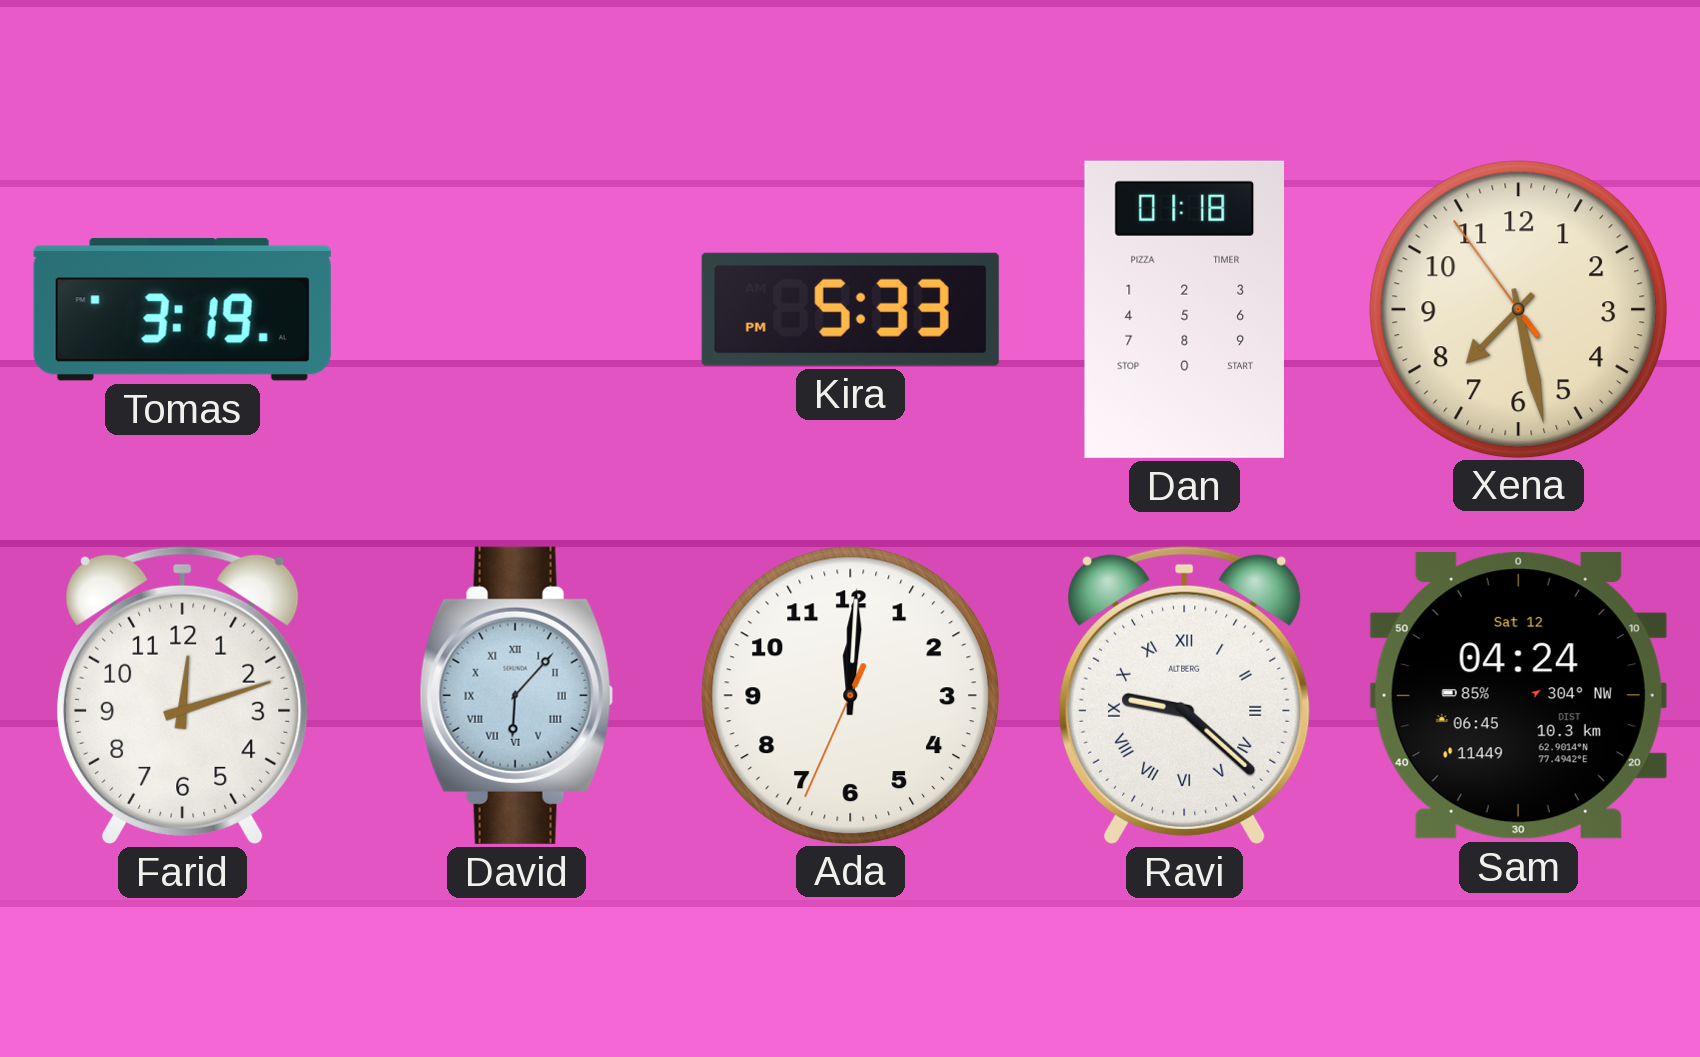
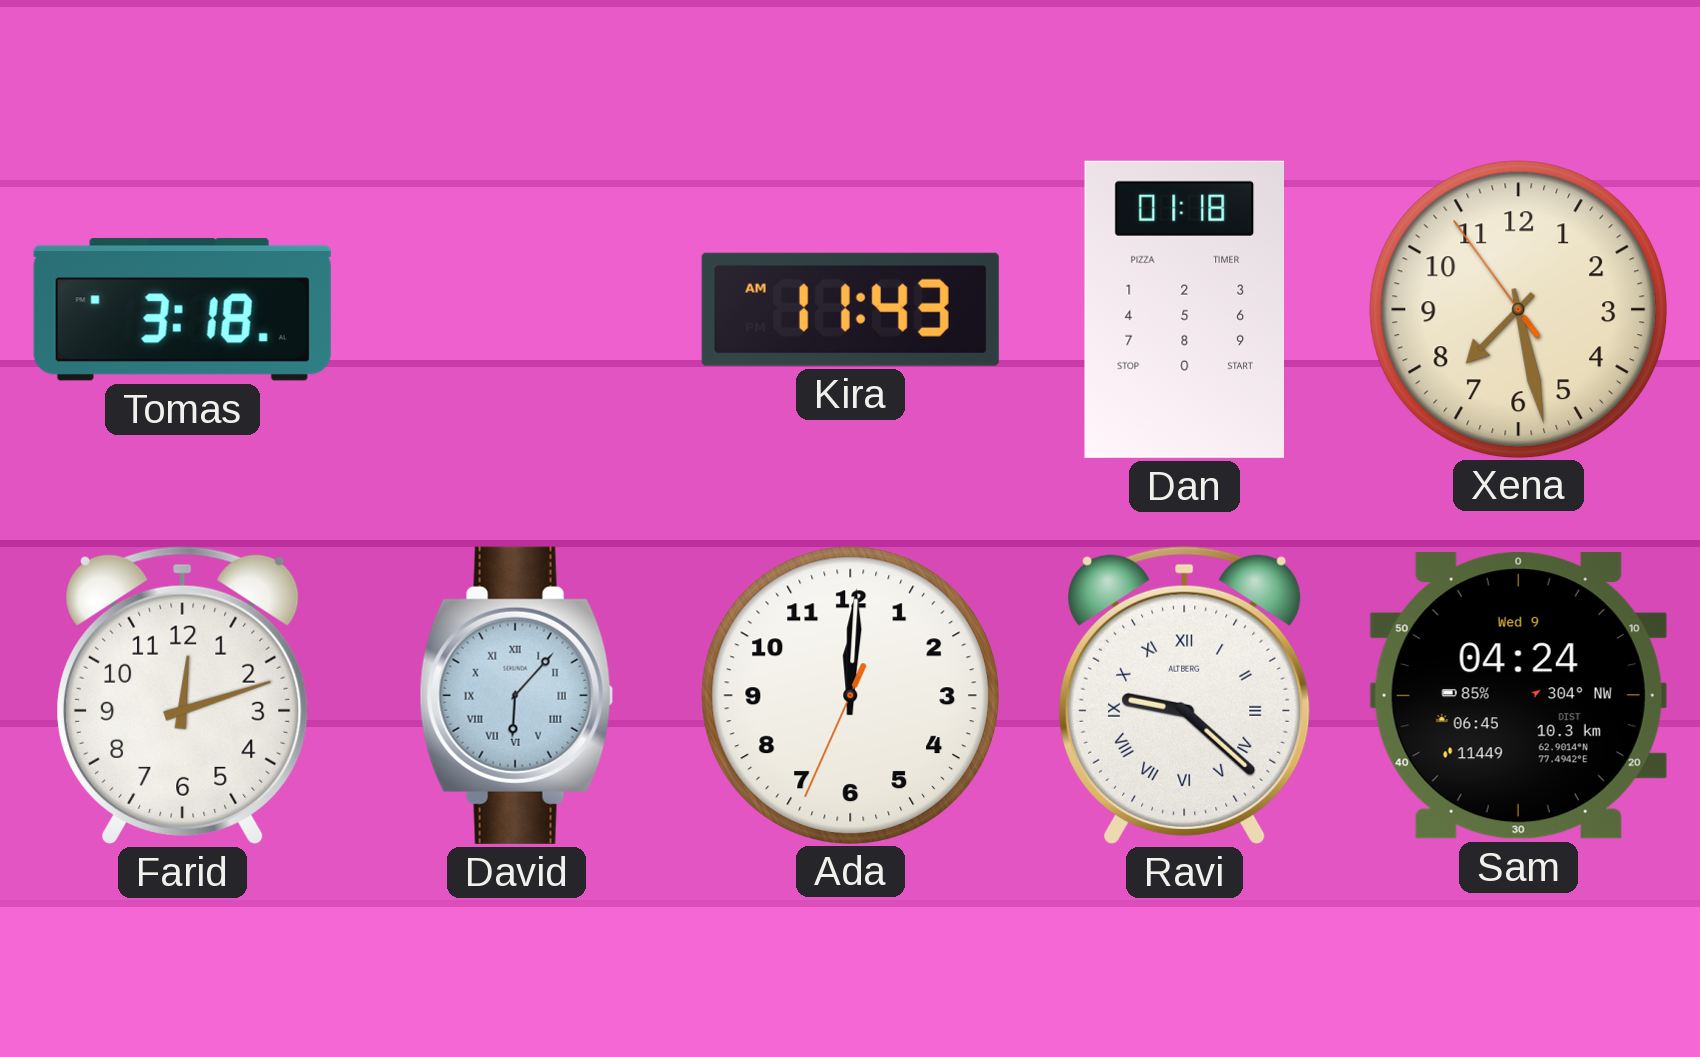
Tomas: 3:19 -> 3:18 (182, 309)
Kira: 5:33 -> 11:43 (850, 309)
Sam date: Sat 12 -> Wed 9 (1518, 696)
